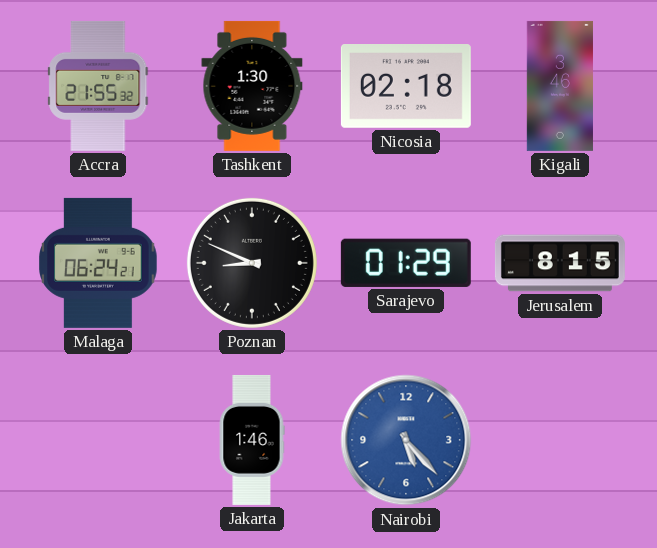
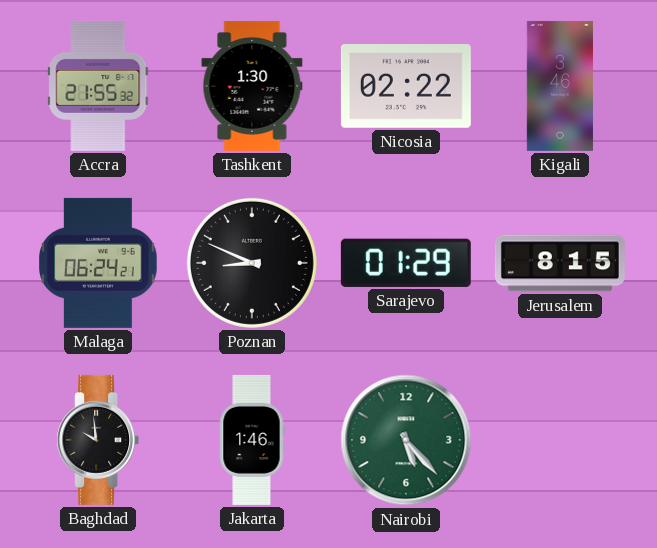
Nicosia: 02:18 -> 02:22 (406, 87)
Baghdad: none -> 9:59 (98, 440)
Nairobi dial: blue -> green (406, 440)
